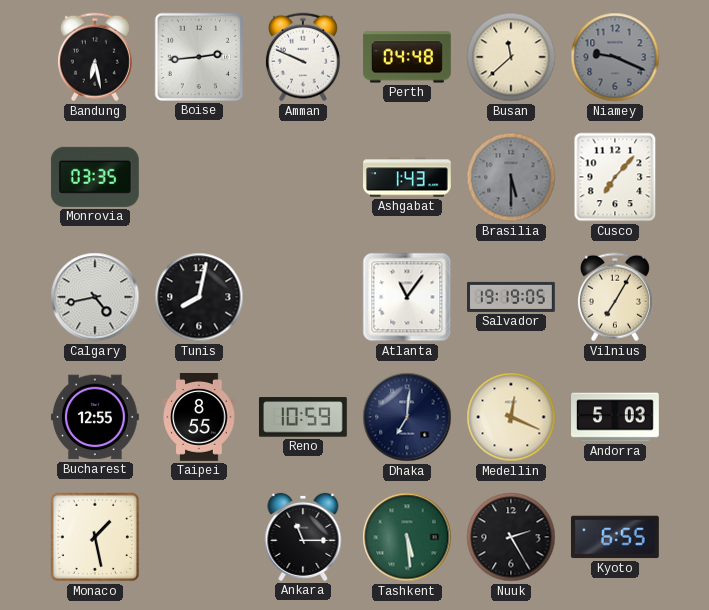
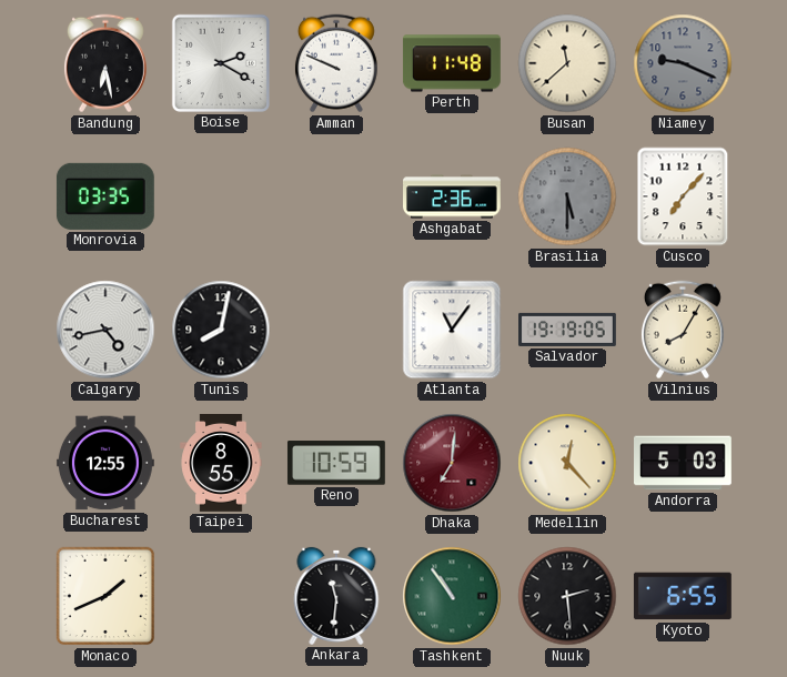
Boise: 2:44 -> 2:20 (221, 63)
Perth: 04:48 -> 11:48 (452, 63)
Ashgabat: 1:43 -> 2:36 (453, 196)
Vilnius: 7:05 -> 8:05 (683, 330)
Dhaka dial: navy -> burgundy (452, 463)
Medellin: 12:19 -> 12:23 (567, 463)
Monaco: 1:28 -> 1:41 (105, 596)
Ankara: 11:15 -> 11:31 (336, 596)
Tashkent: 5:29 -> 10:54 (452, 596)
Nuuk: 2:25 -> 2:29 (567, 596)
